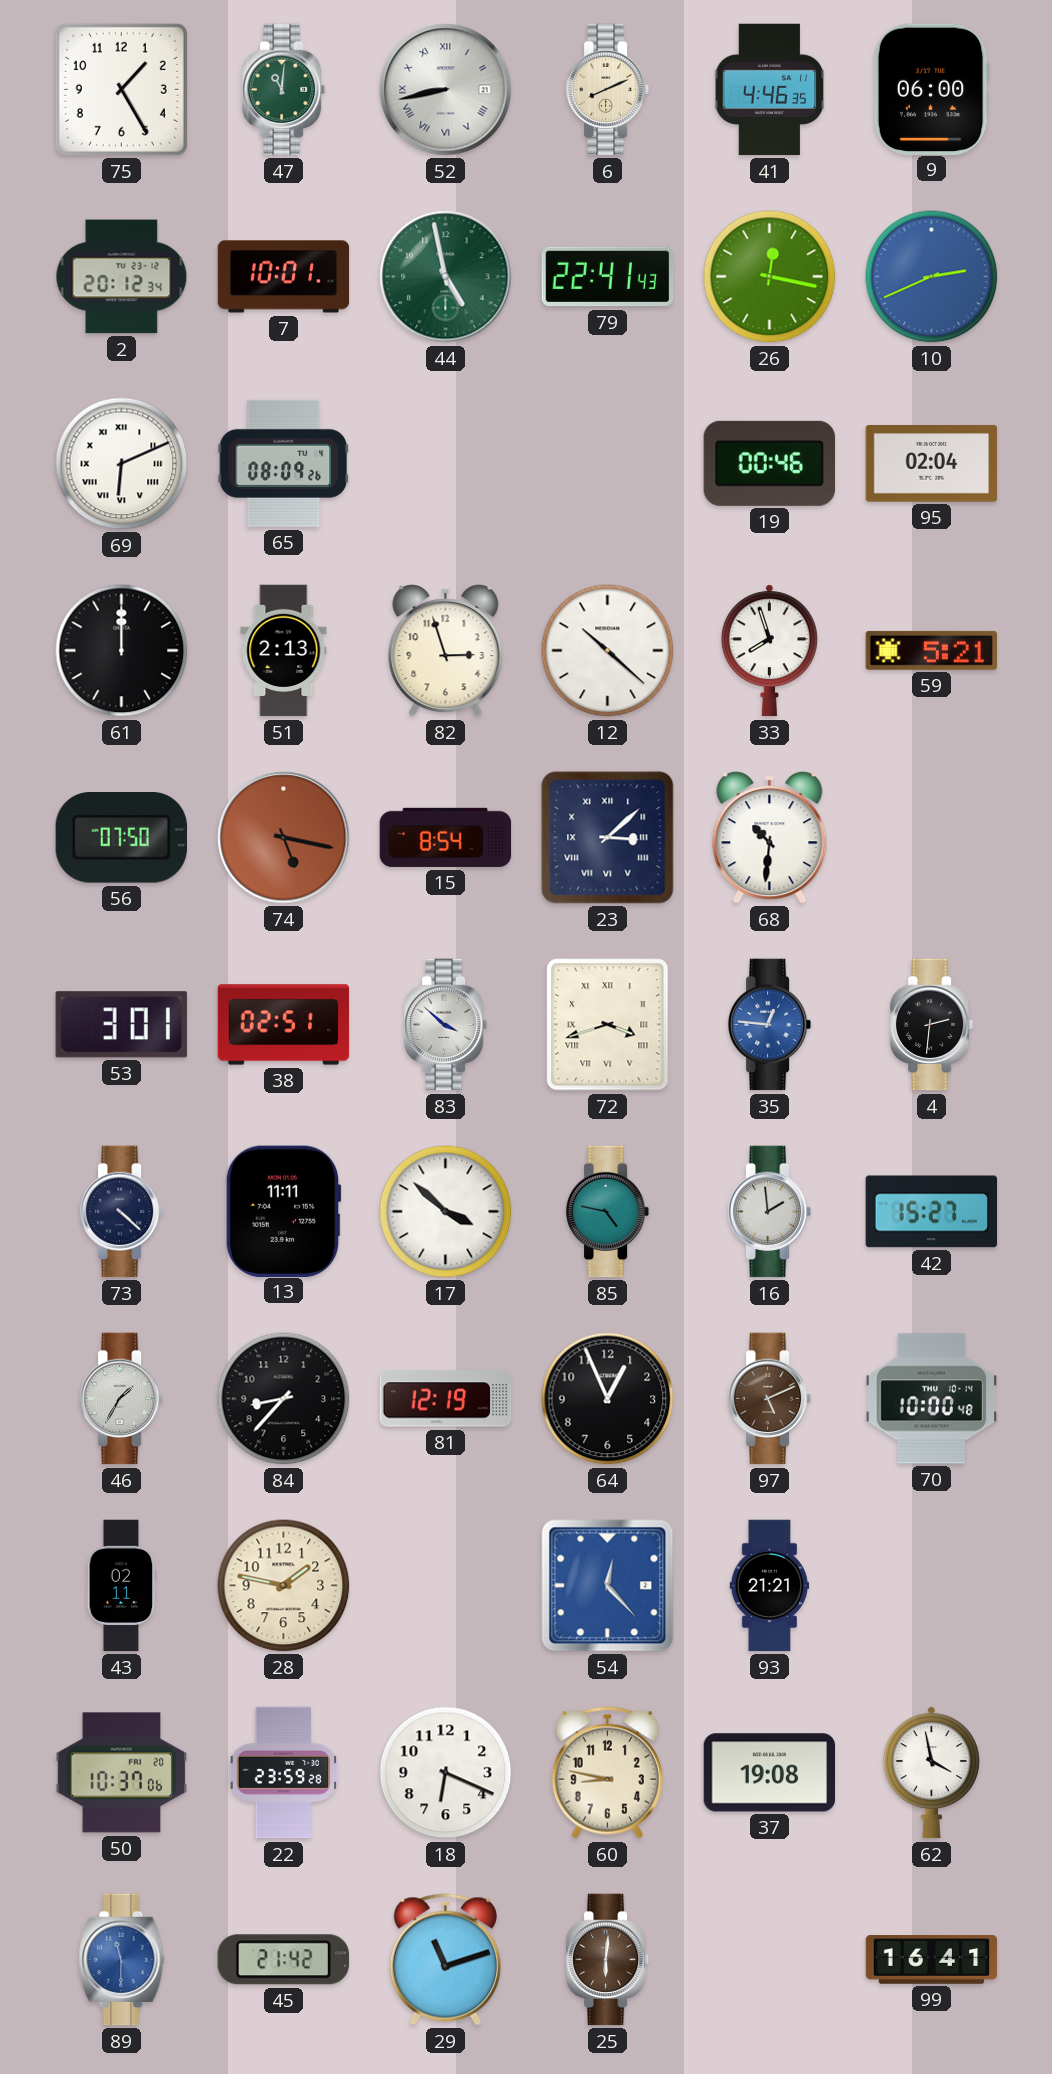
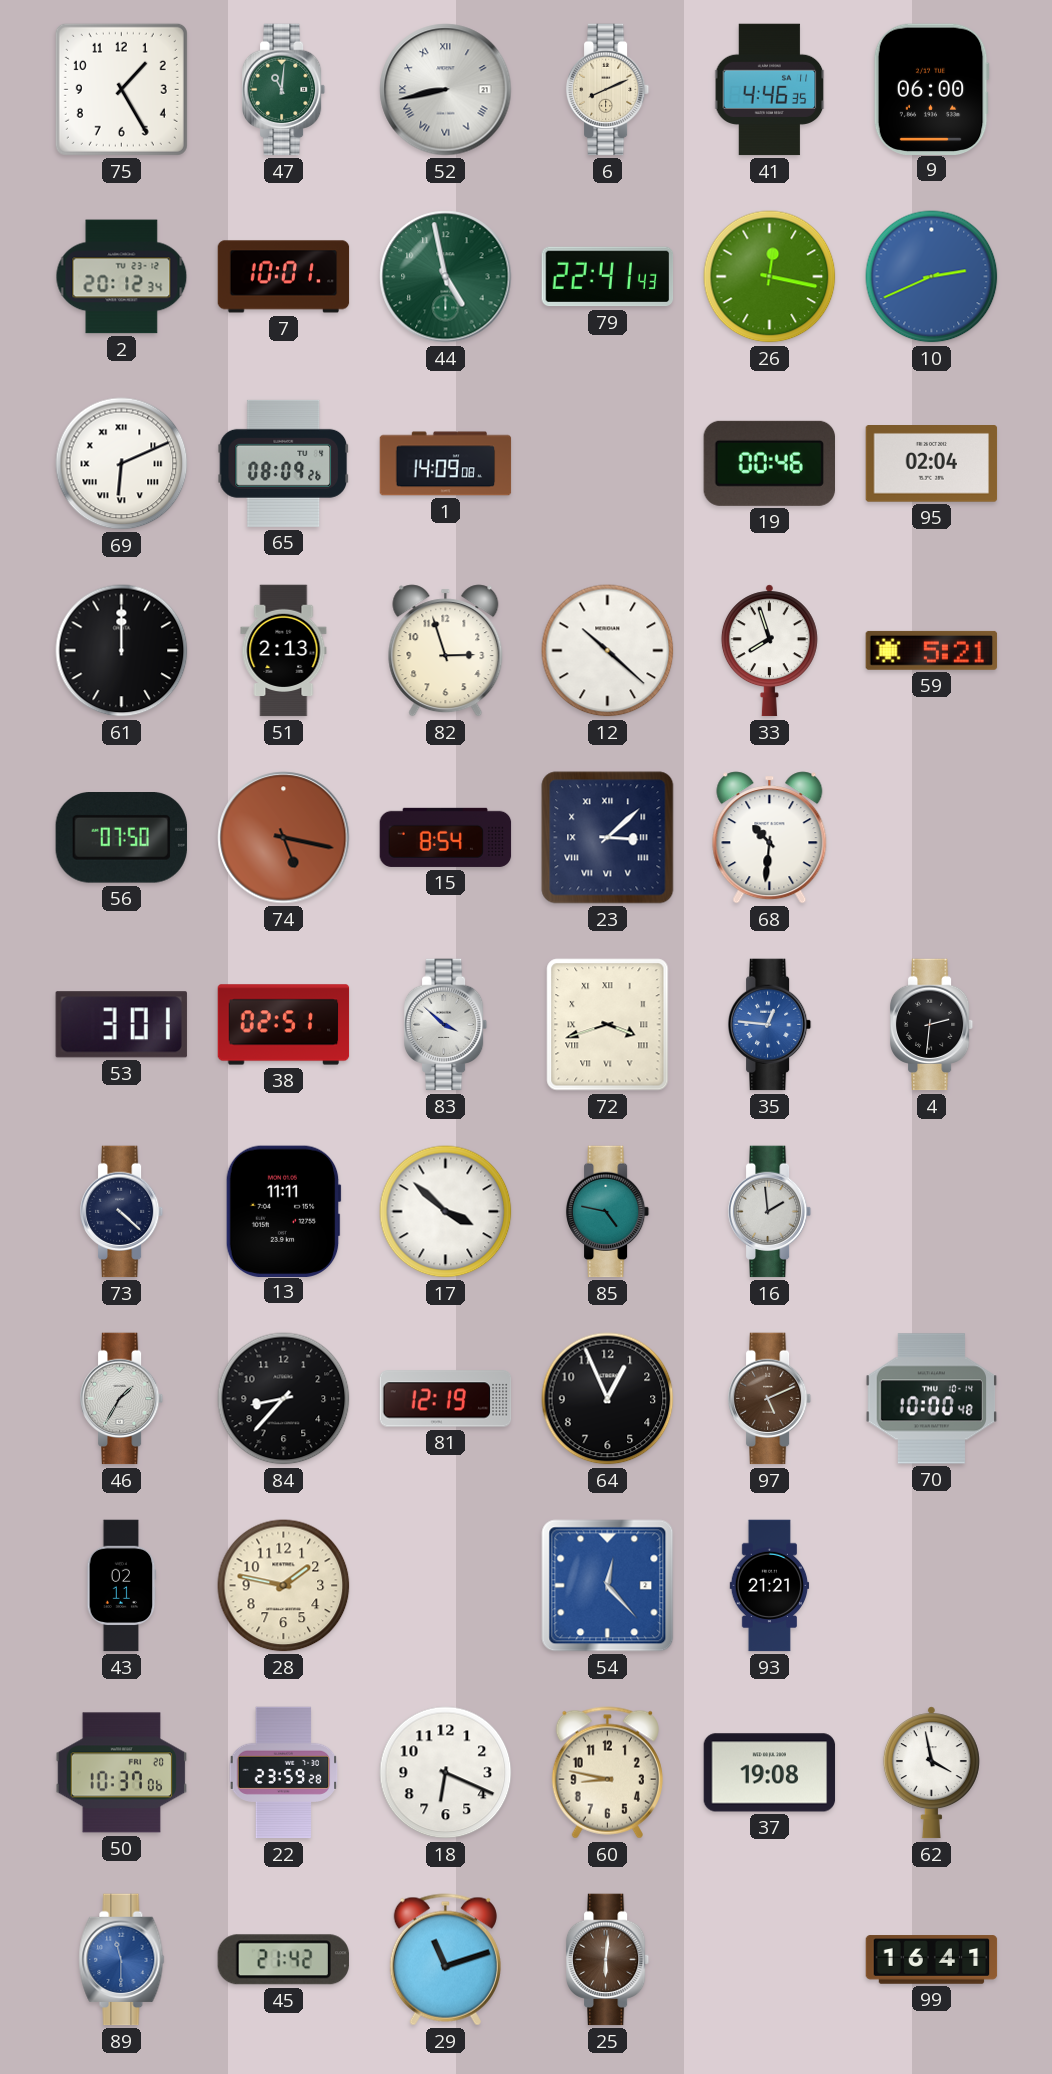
1: none -> 14:09 (446, 464)
42: 15:27 -> none (932, 1212)
